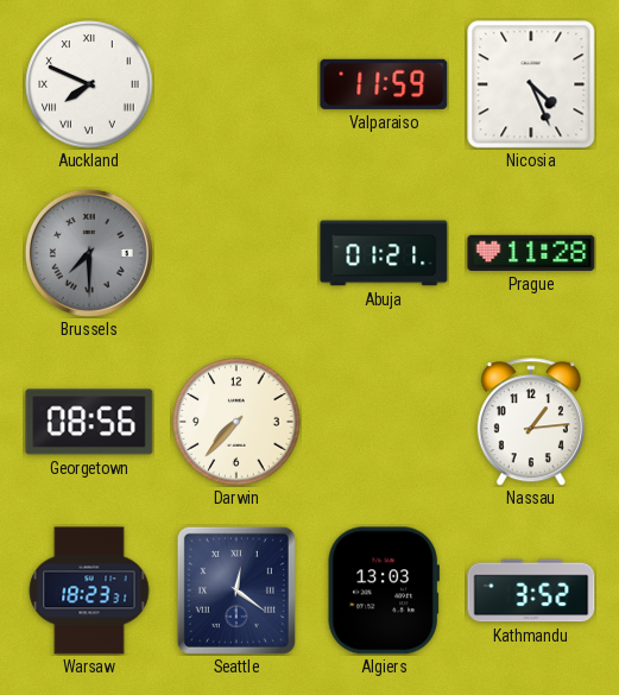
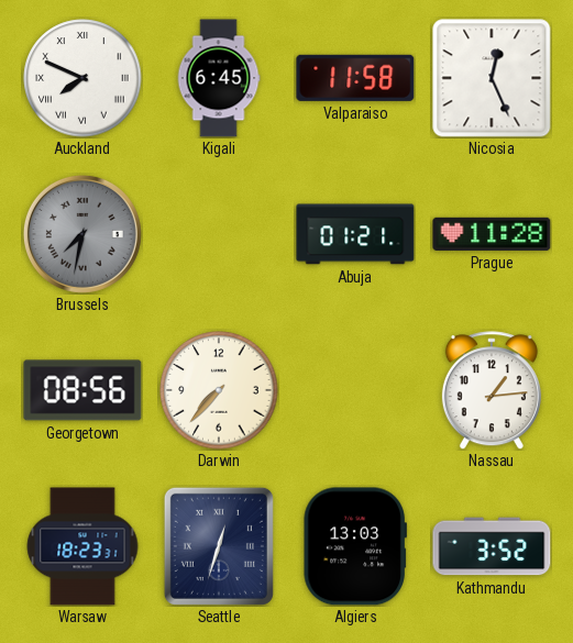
Kigali: none -> 6:45 (219, 78)
Valparaiso: 11:59 -> 11:58 (355, 78)
Nicosia: 4:26 -> 12:26 (492, 78)
Brussels: 7:30 -> 7:32 (82, 234)
Seattle: 12:21 -> 12:33 (219, 546)
